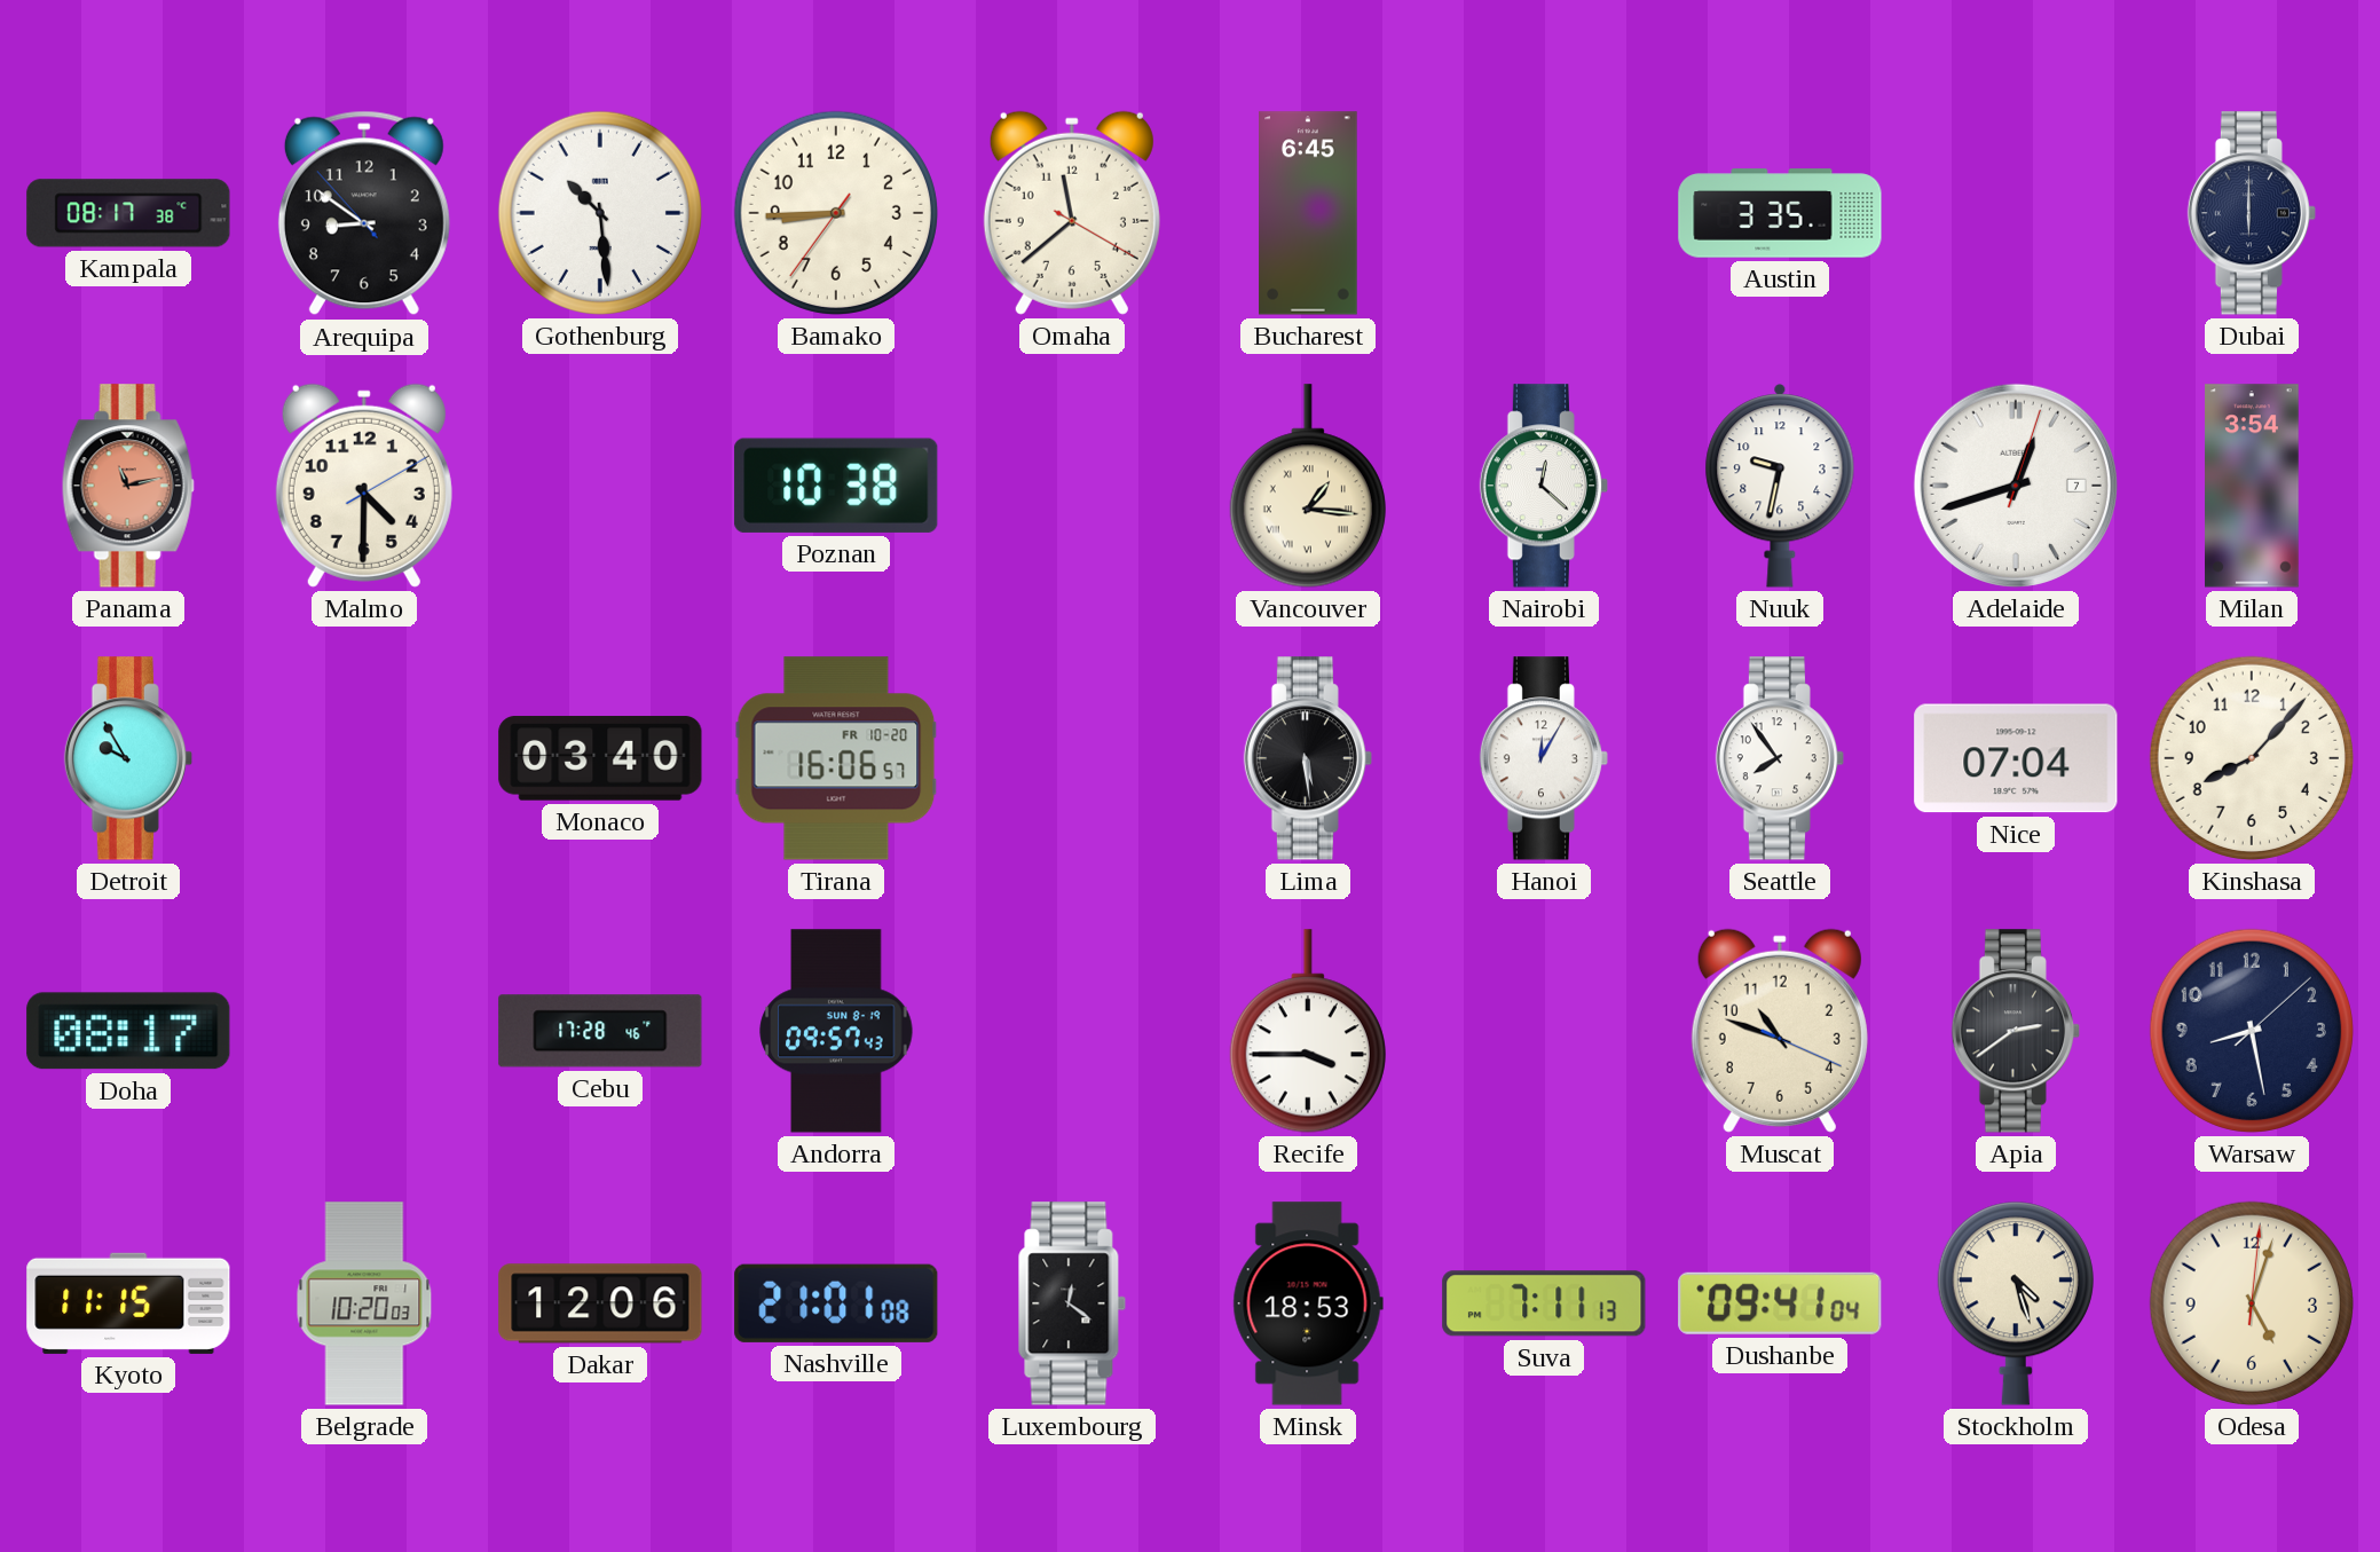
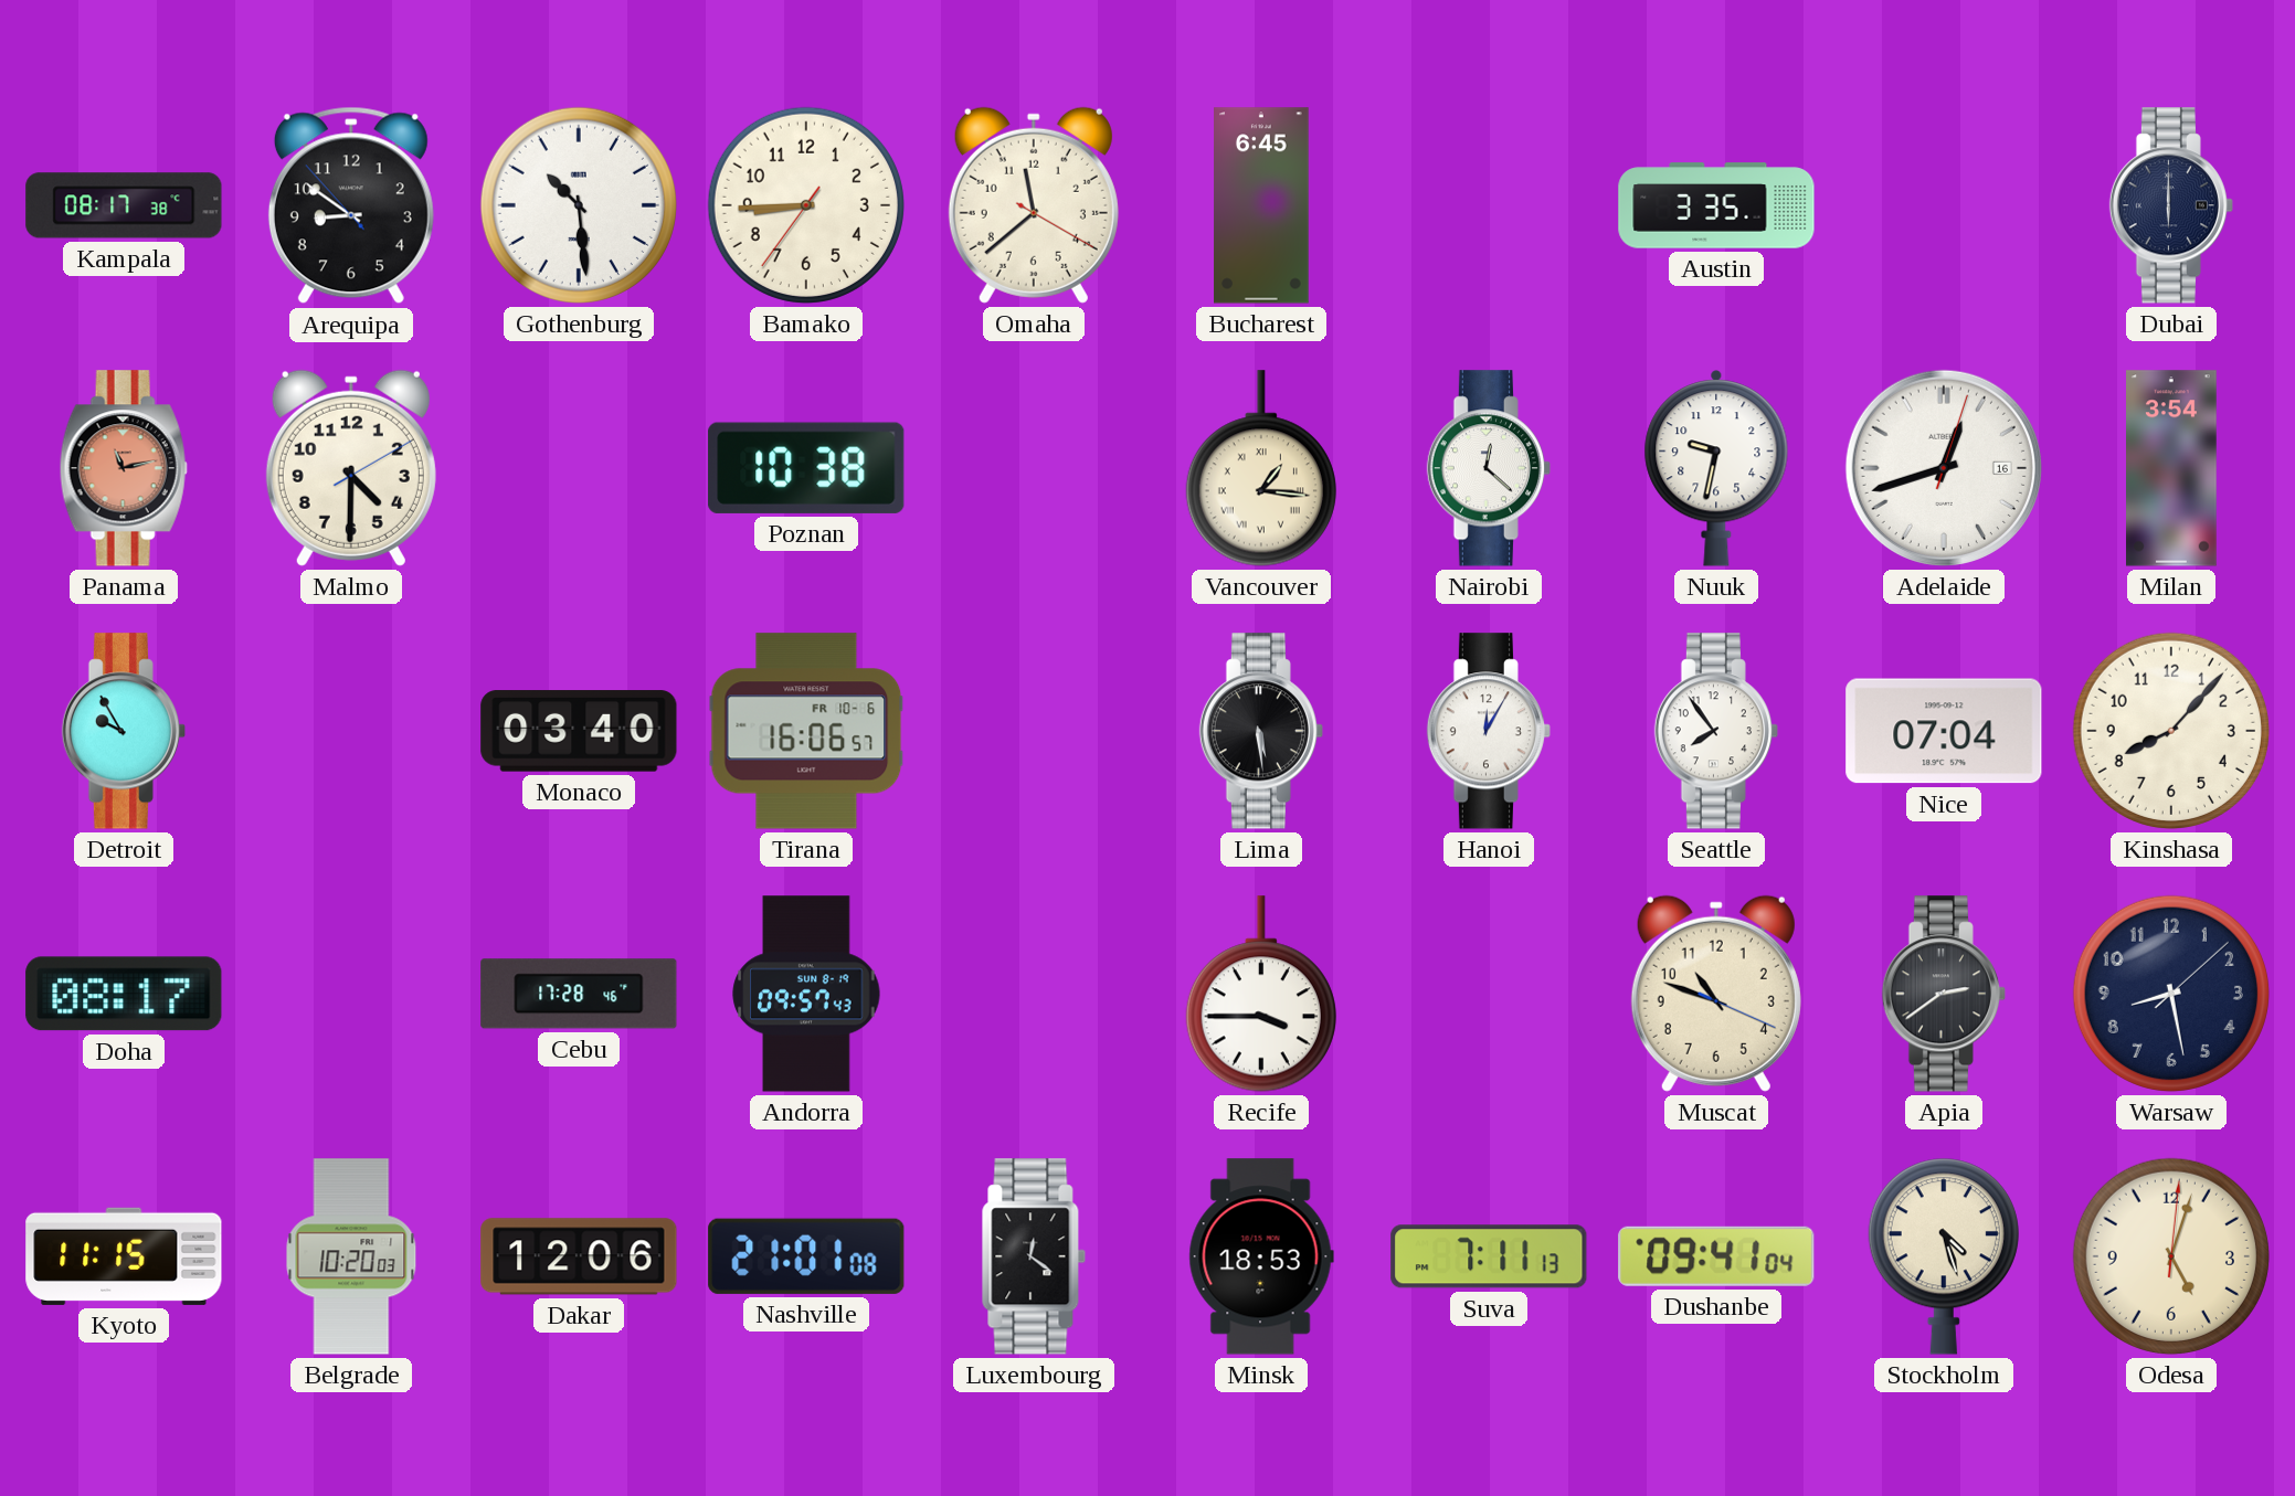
Adelaide date: 7 -> 16 (1944, 468)
Tirana date: FR 10-20 -> FR 10-6 (806, 731)
